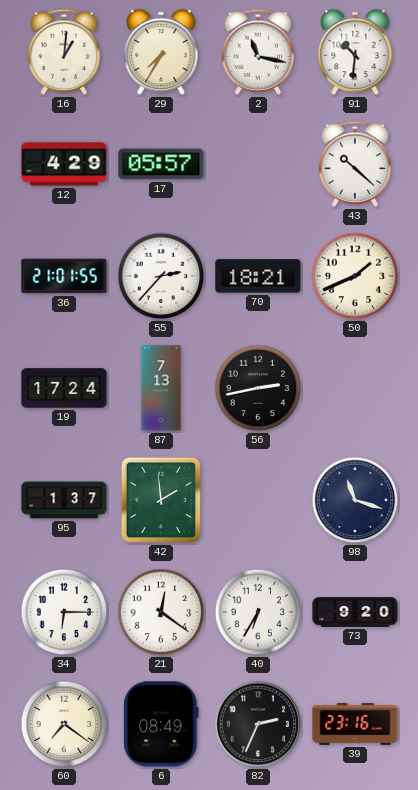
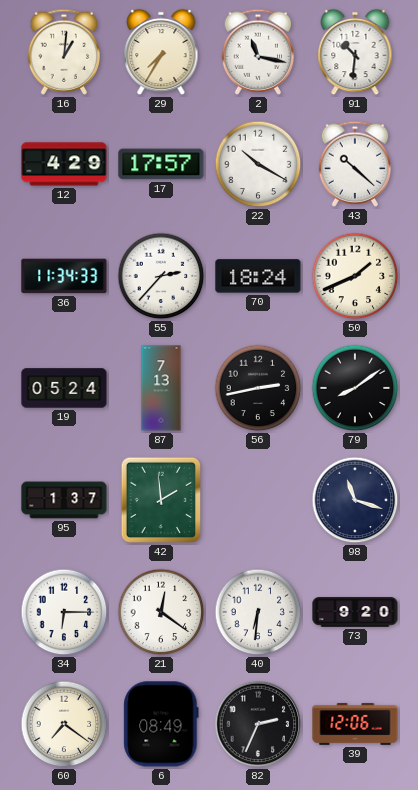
17: 05:57 -> 17:57 (161, 164)
22: none -> 10:20 (258, 164)
36: 21:01 -> 11:34 (64, 276)
70: 18:21 -> 18:24 (258, 276)
19: 17:24 -> 05:24 (64, 388)
79: none -> 8:09 (355, 388)
40: 6:35 -> 6:31 (258, 612)
39: 23:16 -> 12:06 (355, 724)
